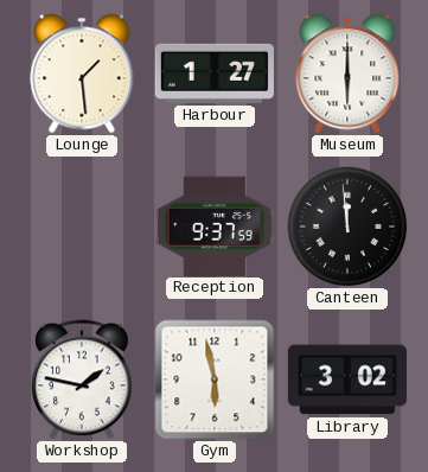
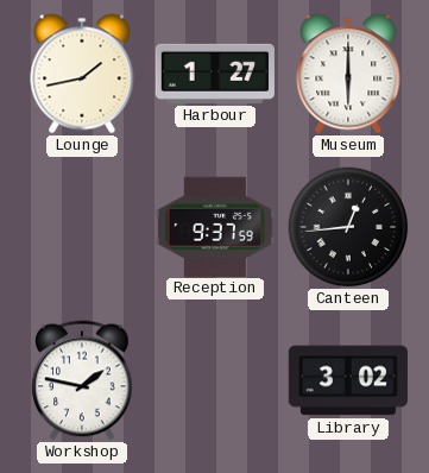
Lounge: 1:29 -> 1:43 (82, 74)
Canteen: 11:59 -> 12:44 (348, 227)
Gym: 5:58 -> none (215, 379)
